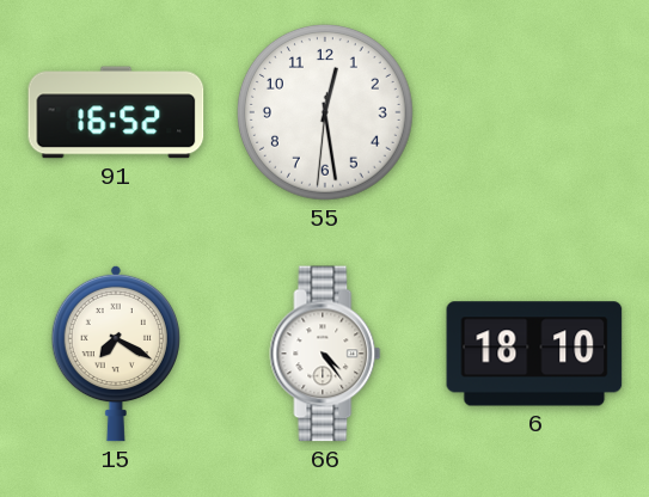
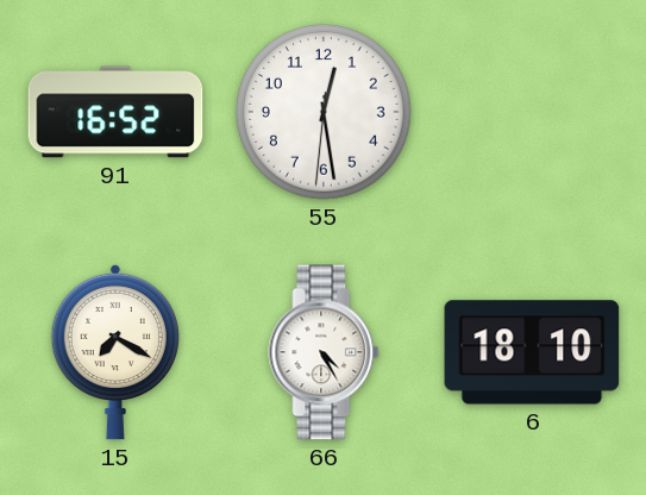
66: 4:24 -> 4:25 (324, 352)
